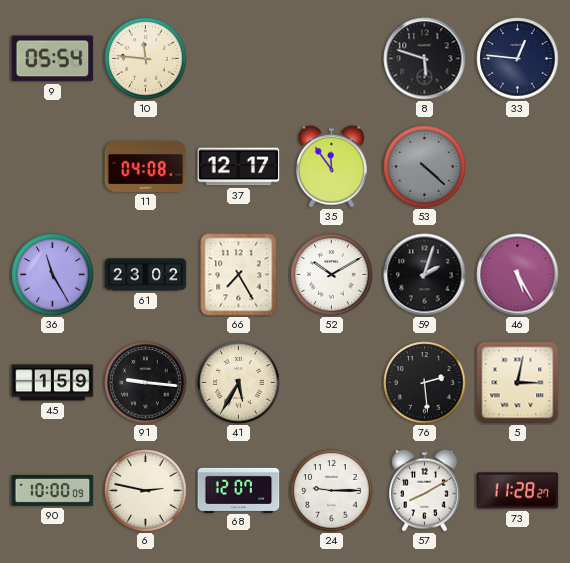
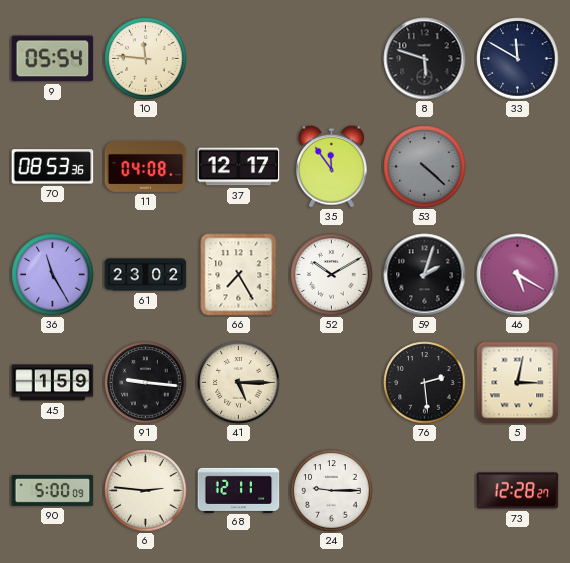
33: 12:46 -> 11:50 (518, 59)
70: none -> 08:53 (53, 167)
46: 5:25 -> 5:20 (518, 275)
41: 5:35 -> 5:15 (239, 383)
90: 10:00 -> 5:00 (53, 490)
6: 2:47 -> 2:46 (146, 491)
68: 12:07 -> 12:11 (239, 490)
57: 8:10 -> none (425, 490)
73: 11:28 -> 12:28 (518, 491)
